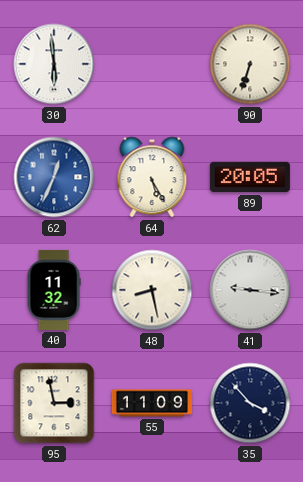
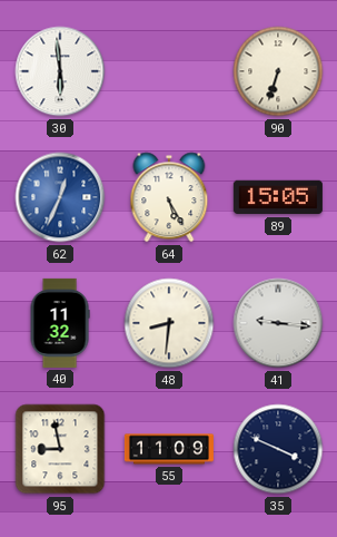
89: 20:05 -> 15:05 (278, 197)
48: 8:28 -> 8:31 (169, 323)
95: 2:58 -> 8:58 (60, 449)
35: 3:53 -> 3:49 (278, 449)
